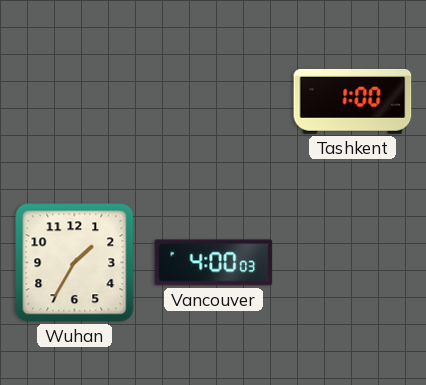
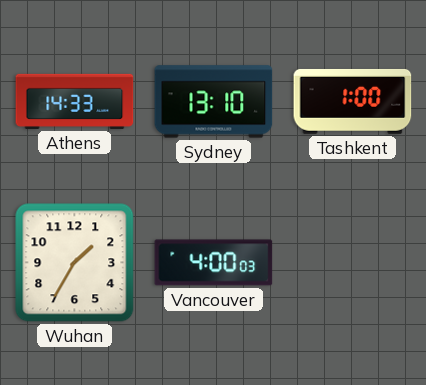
Athens: none -> 14:33 (75, 101)
Sydney: none -> 13:10 (214, 102)
